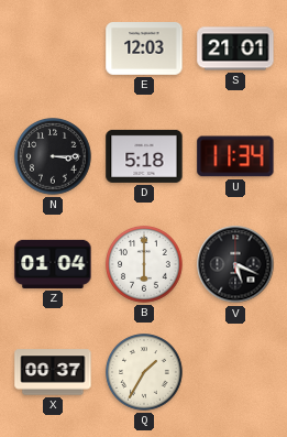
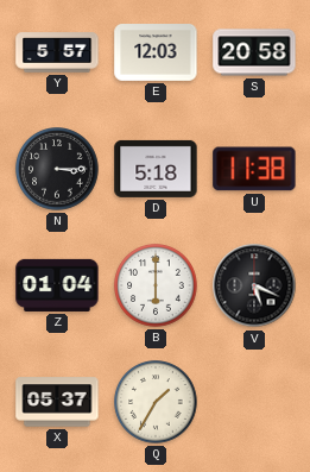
Y: none -> 5:57 (57, 52)
S: 21:01 -> 20:58 (254, 52)
U: 11:34 -> 11:38 (254, 169)
X: 00:37 -> 05:37 (57, 402)
